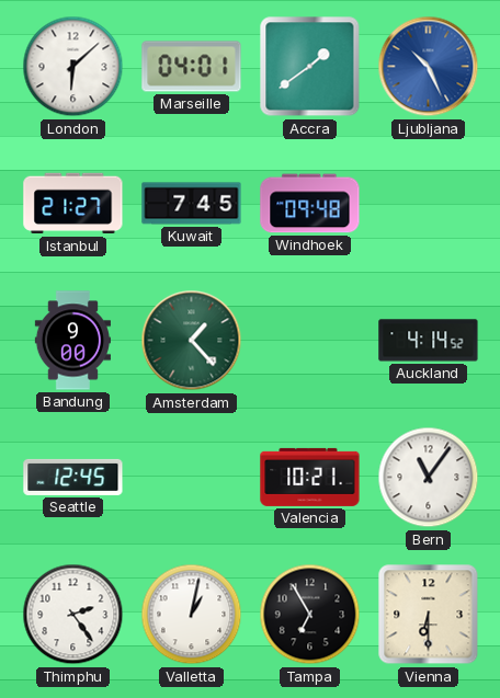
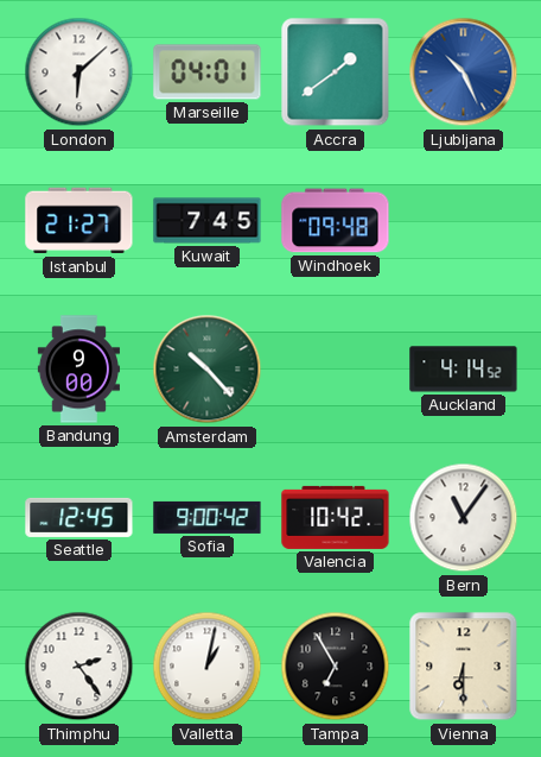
Amsterdam: 1:23 -> 10:23 (208, 370)
Sofia: none -> 9:00 (208, 517)
Valencia: 10:21 -> 10:42 (336, 517)
